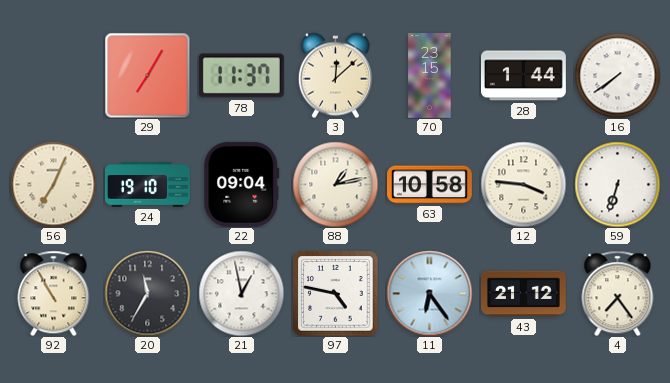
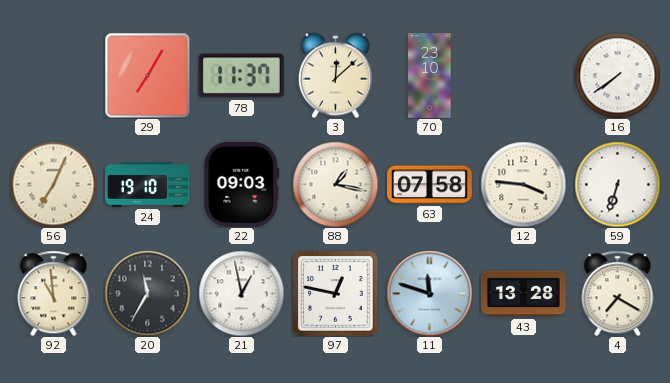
70: 23:15 -> 23:10 (430, 76)
28: 1:44 -> none (524, 76)
22: 09:04 -> 09:03 (242, 184)
88: 1:13 -> 1:17 (335, 184)
63: 10:58 -> 07:58 (430, 185)
92: 10:55 -> 10:59 (54, 293)
97: 4:47 -> 12:47 (335, 293)
11: 6:24 -> 11:48 (429, 293)
43: 21:12 -> 13:28 (524, 294)
4: 7:24 -> 7:20 (618, 293)
